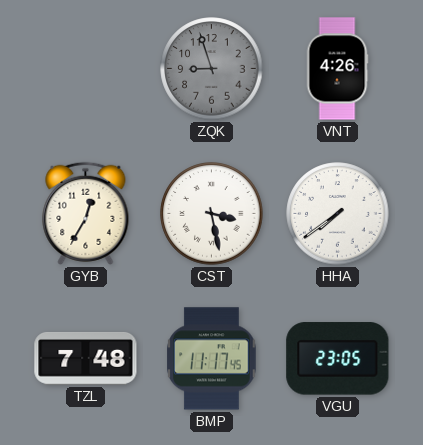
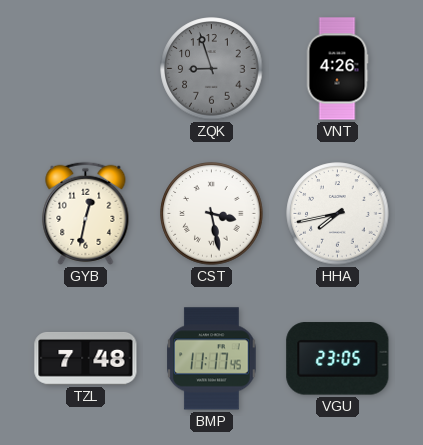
GYB: 12:35 -> 12:32 (86, 213)
HHA: 7:39 -> 7:43 (338, 214)
